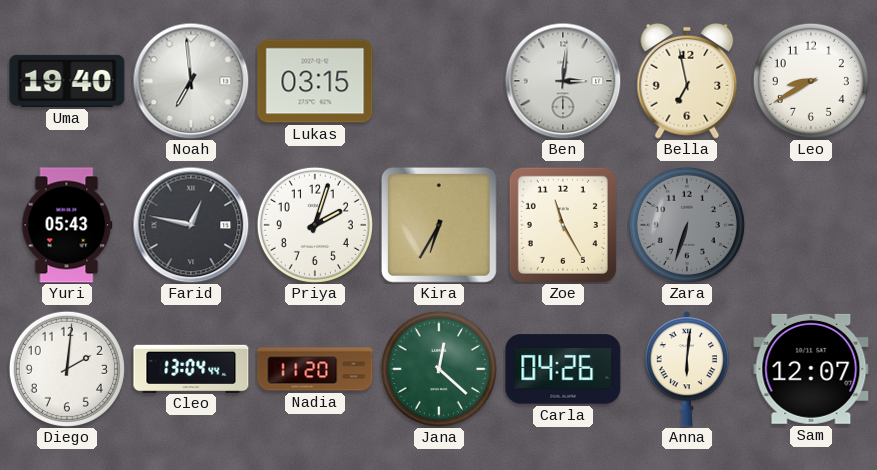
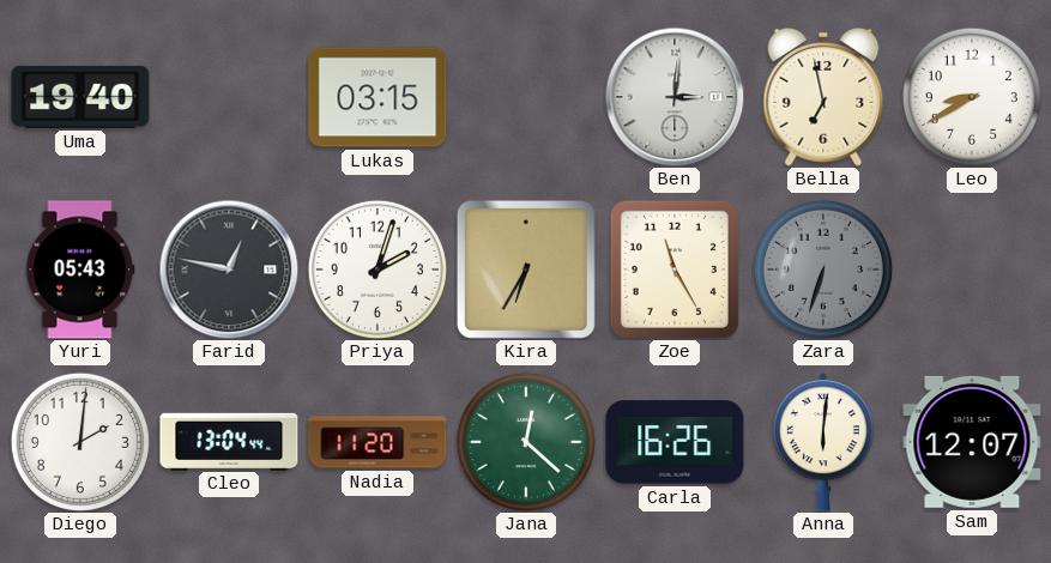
Noah: 6:59 -> none (191, 81)
Carla: 04:26 -> 16:26 (675, 442)
